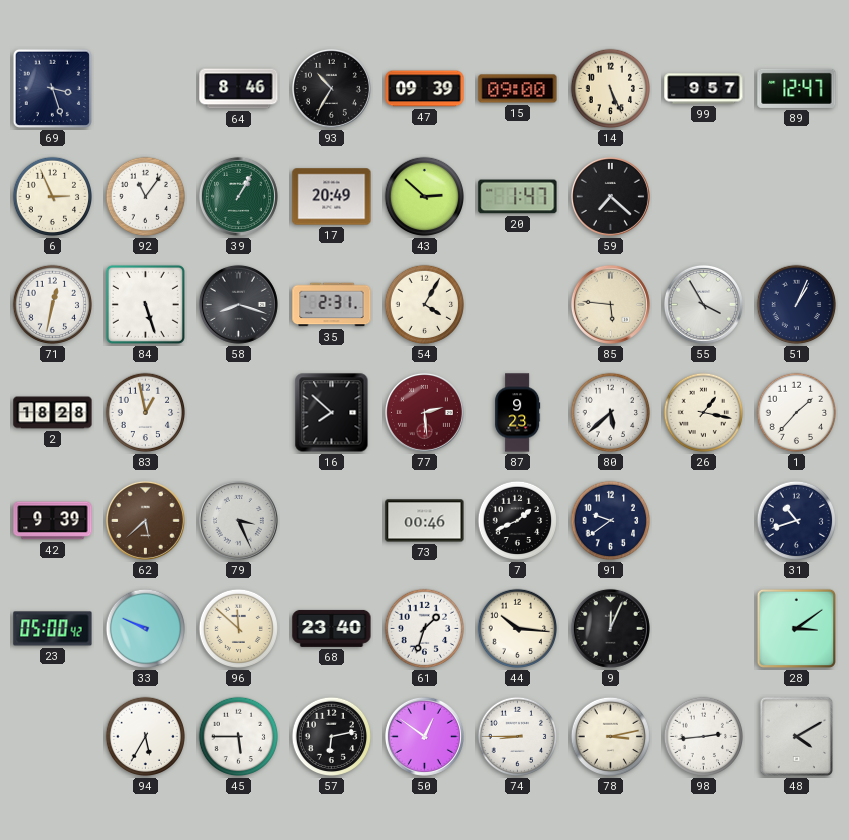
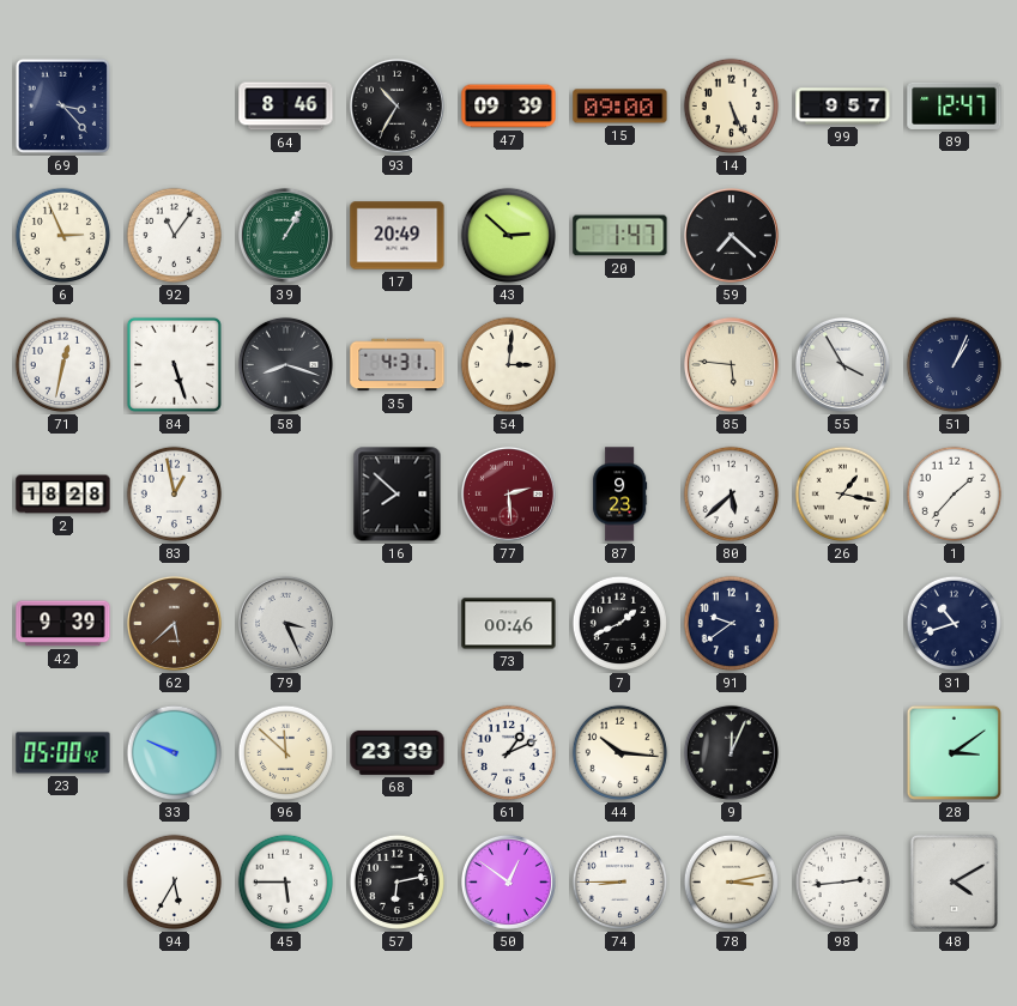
69: 3:27 -> 3:23 (62, 105)
35: 2:31 -> 4:31 (398, 365)
54: 4:05 -> 3:01 (509, 365)
68: 23:40 -> 23:39 (398, 752)
61: 1:33 -> 1:11 (509, 753)
